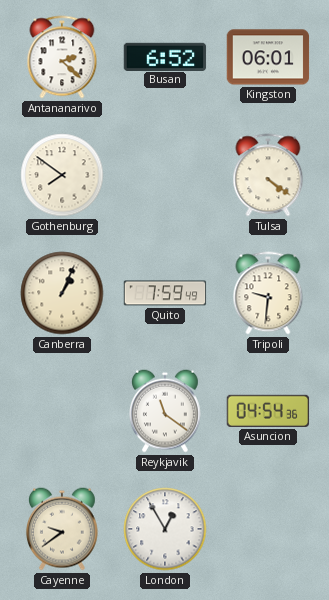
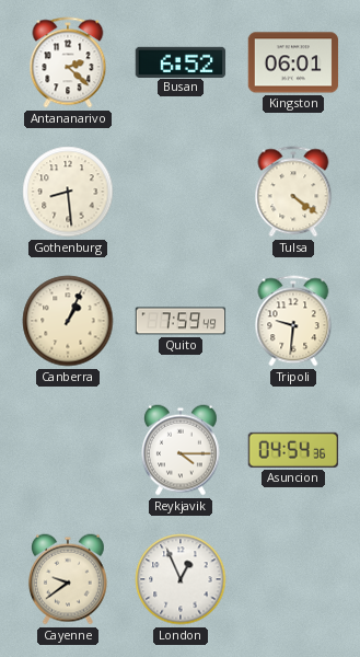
Gothenburg: 7:51 -> 8:29 (68, 192)
Reykjavik: 11:21 -> 4:15 (181, 450)
London: 12:55 -> 12:56 (181, 579)
